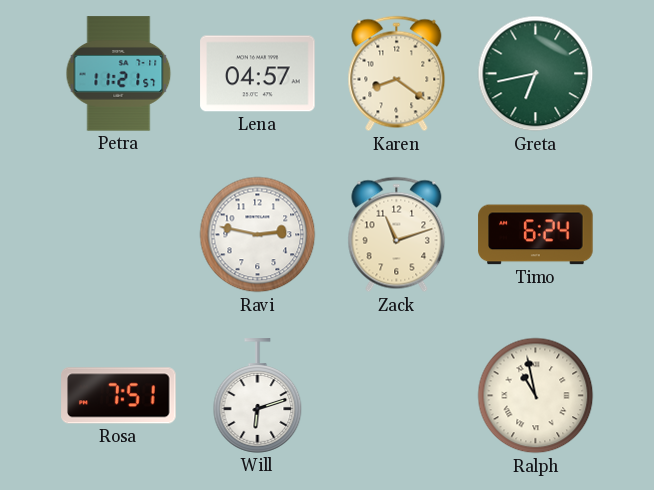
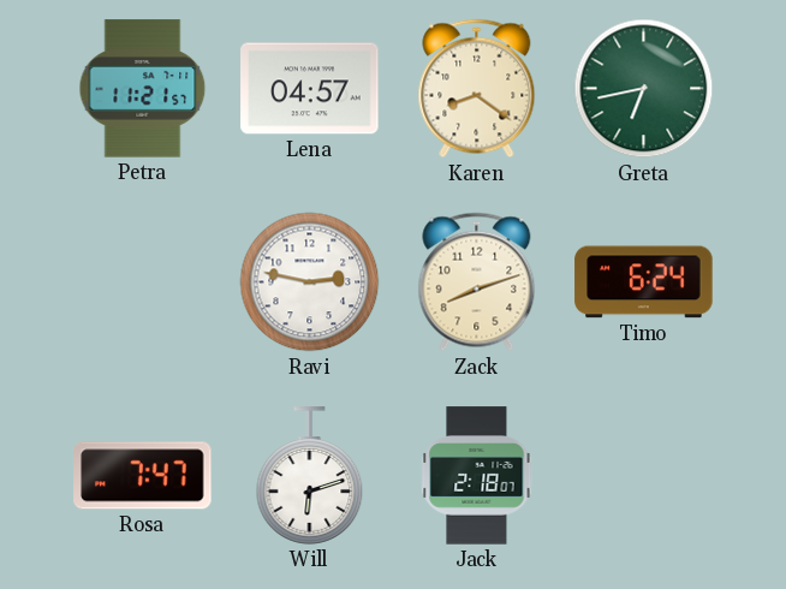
Zack: 11:12 -> 8:12 (477, 282)
Rosa: 7:51 -> 7:47 (143, 476)
Jack: none -> 2:18 (477, 476)
Ralph: 10:58 -> none (536, 396)
